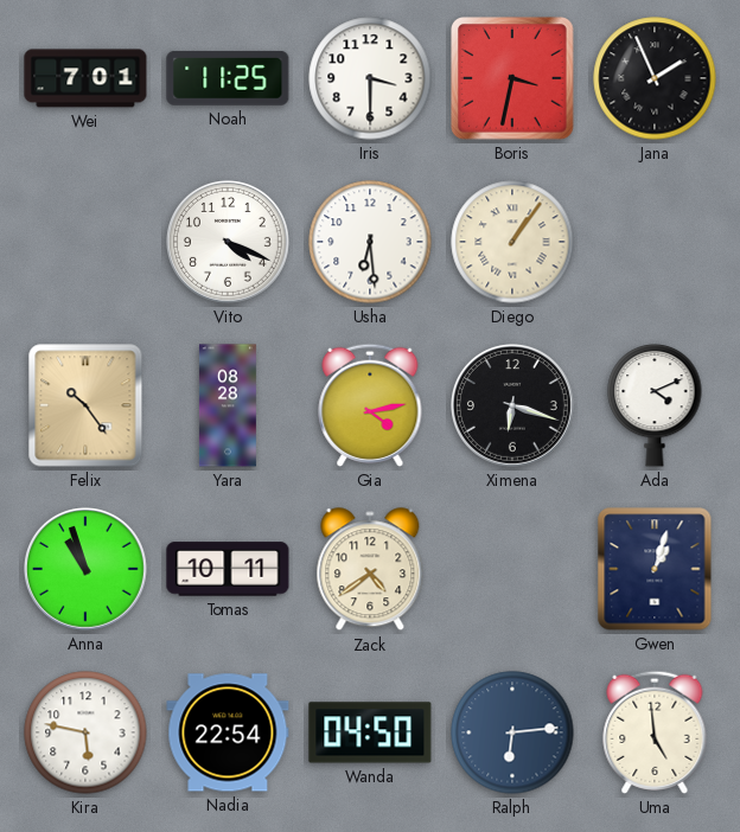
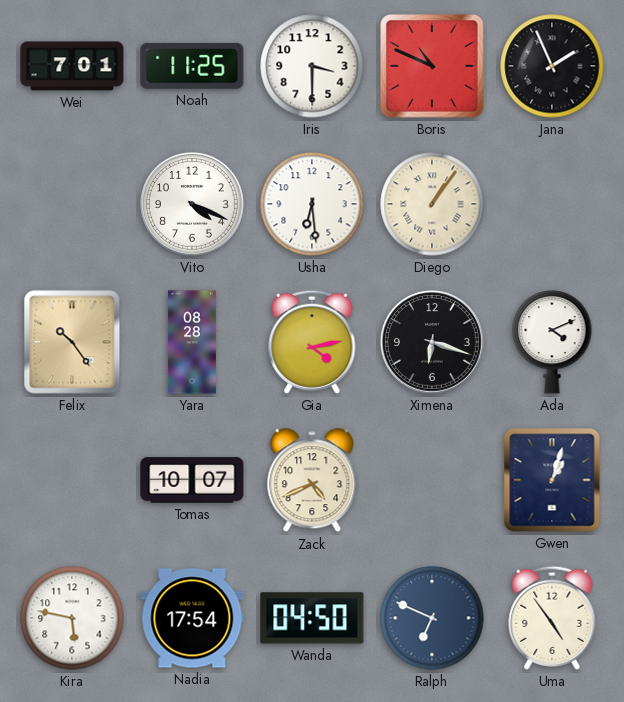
Boris: 3:32 -> 10:49 (433, 67)
Anna: 10:57 -> none (87, 569)
Tomas: 10:11 -> 10:07 (192, 480)
Zack: 4:39 -> 4:41 (312, 481)
Nadia: 22:54 -> 17:54 (192, 618)
Ralph: 6:14 -> 6:49 (432, 618)
Uma: 4:59 -> 4:54 (552, 618)
